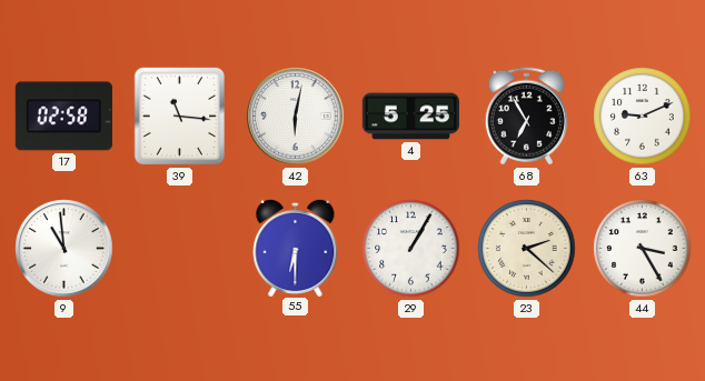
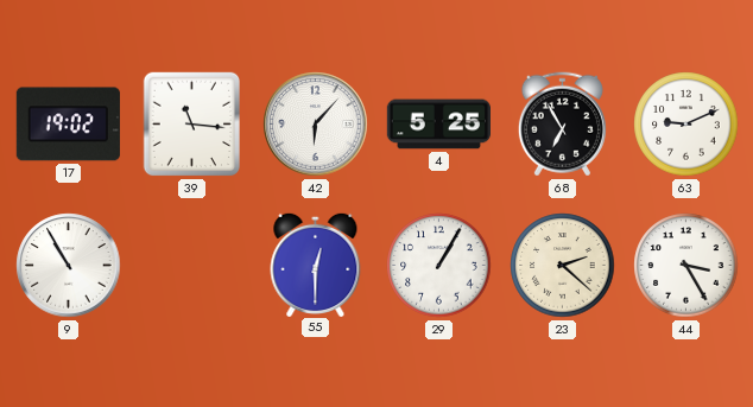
17: 02:58 -> 19:02 (68, 125)
42: 6:02 -> 6:07 (316, 125)
9: 10:59 -> 10:55 (69, 266)
55: 6:30 -> 12:30 (316, 263)
